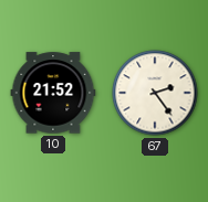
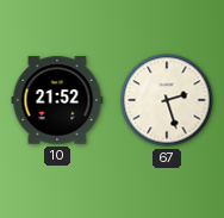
67: 2:24 -> 2:27 (167, 100)
